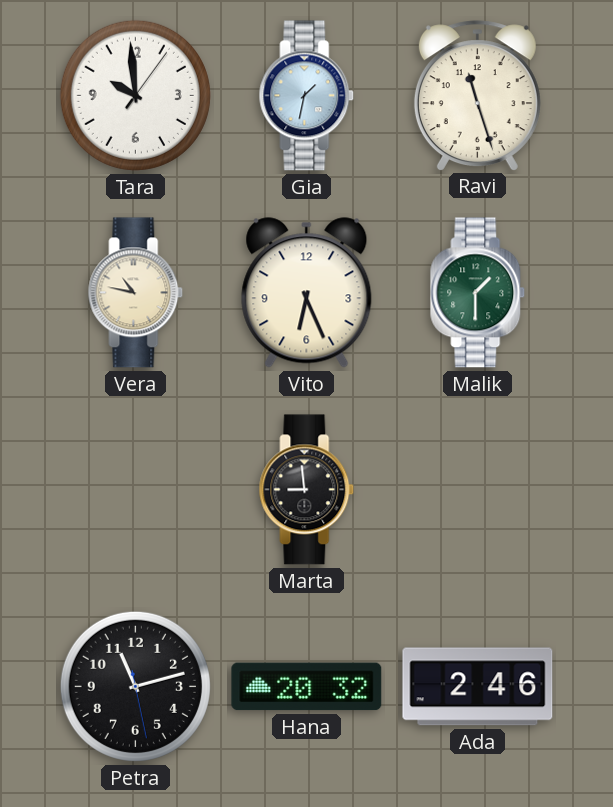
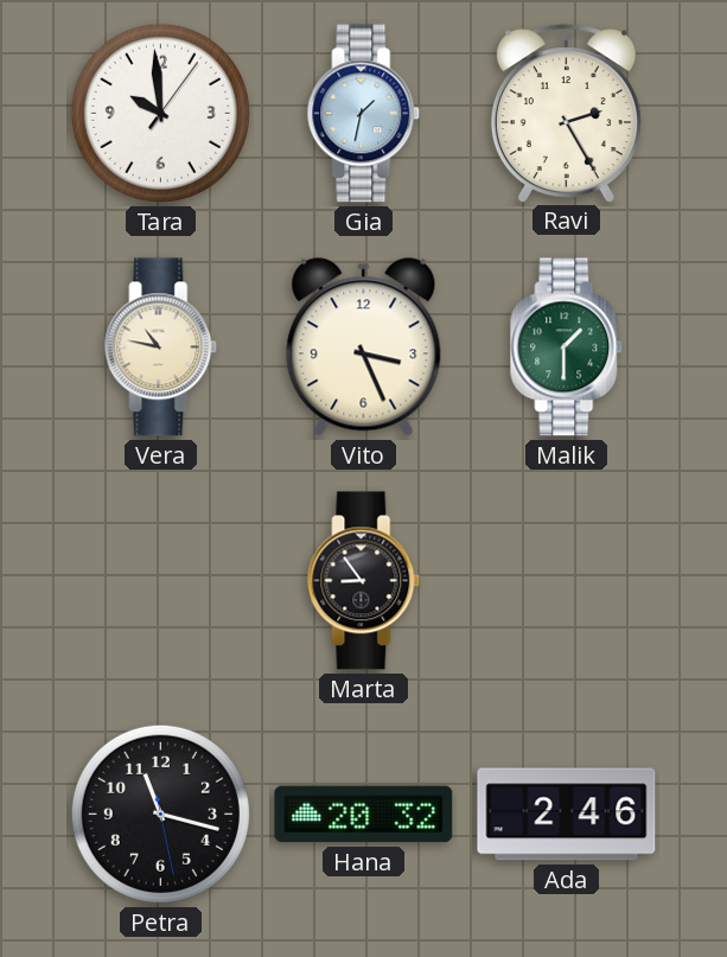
Ravi: 11:27 -> 2:25 (566, 113)
Vito: 6:26 -> 3:26 (364, 347)
Marta: 8:59 -> 8:54 (364, 581)
Petra: 11:12 -> 11:17 (160, 814)
